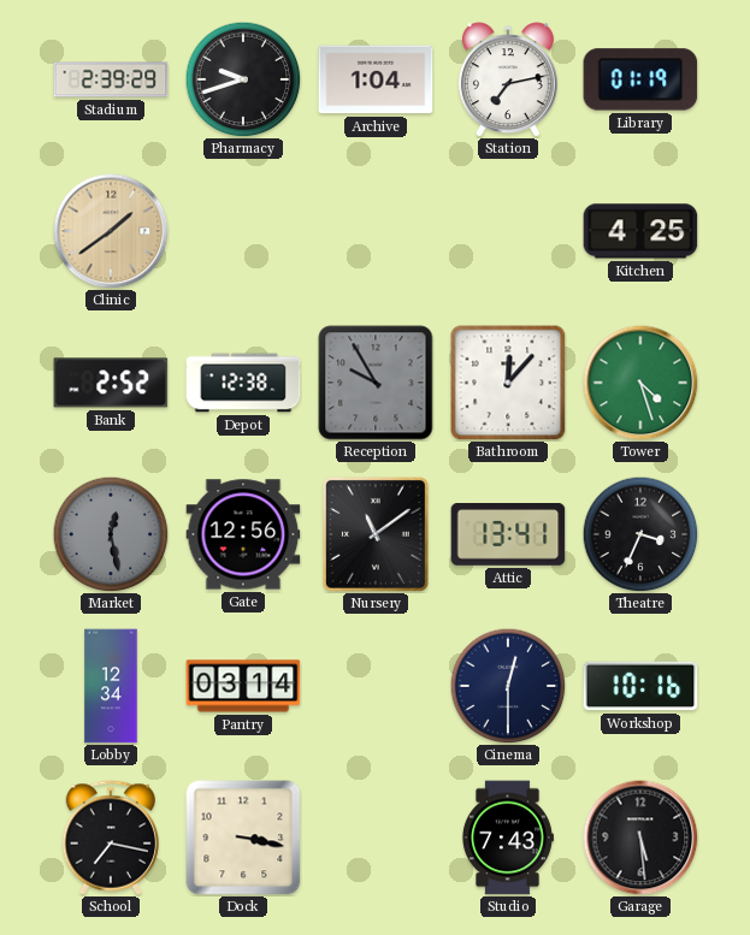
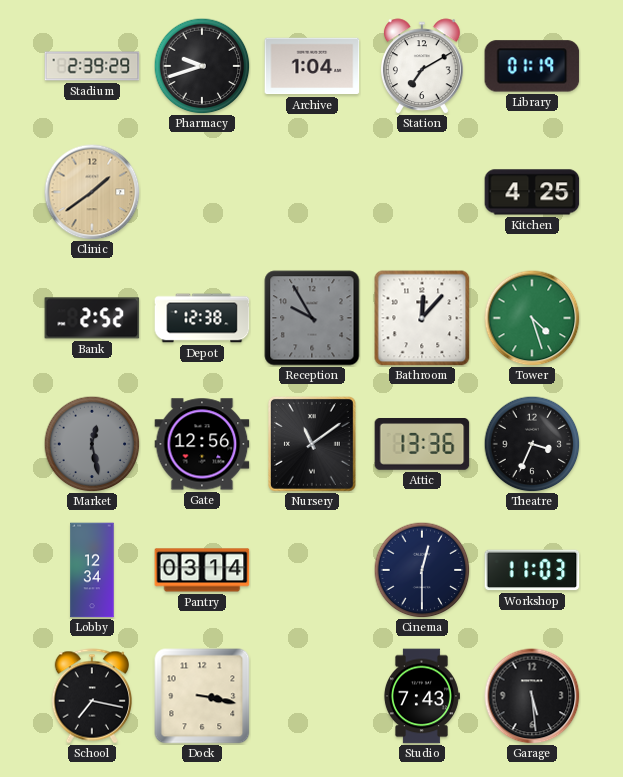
Station: 7:13 -> 7:10 (422, 66)
Attic: 13:41 -> 13:36 (422, 444)
Workshop: 10:16 -> 11:03 (532, 570)
